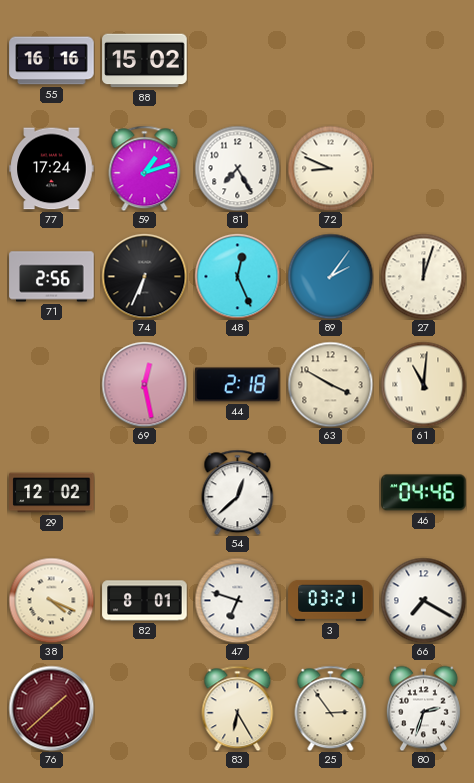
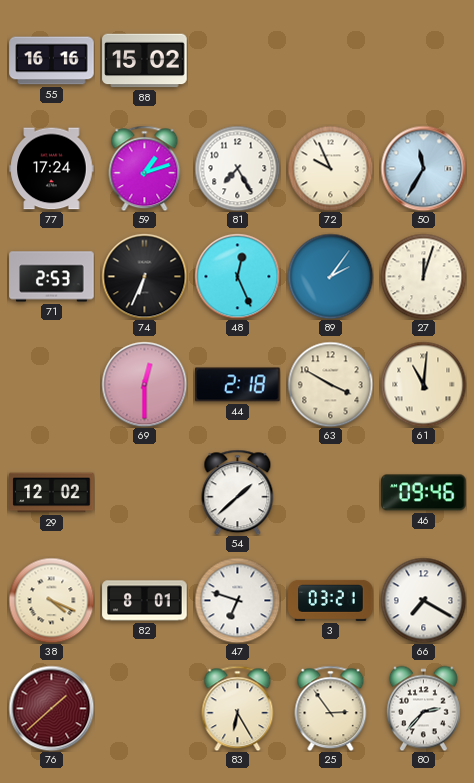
72: 8:49 -> 9:56 (330, 168)
50: none -> 11:35 (423, 168)
71: 2:56 -> 2:53 (52, 277)
69: 12:28 -> 12:30 (144, 384)
54: 12:38 -> 1:38 (238, 492)
46: 04:46 -> 09:46 (424, 493)
80: 2:33 -> 2:37 (423, 708)
